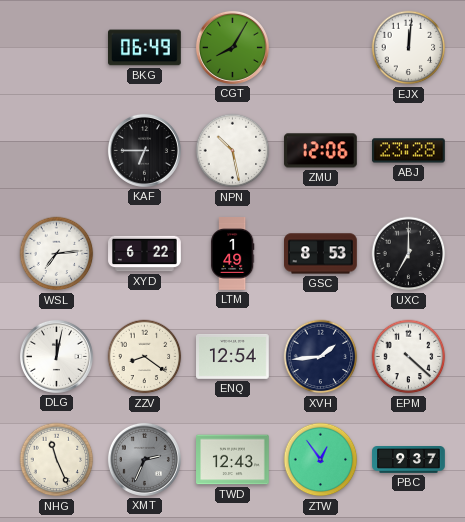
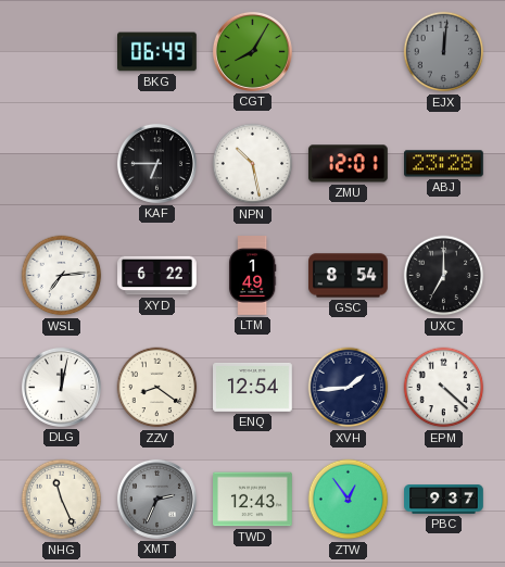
EJX dial: white -> grey (444, 52)
ZMU: 12:06 -> 12:01 (348, 164)
GSC: 8:53 -> 8:54 (349, 276)
